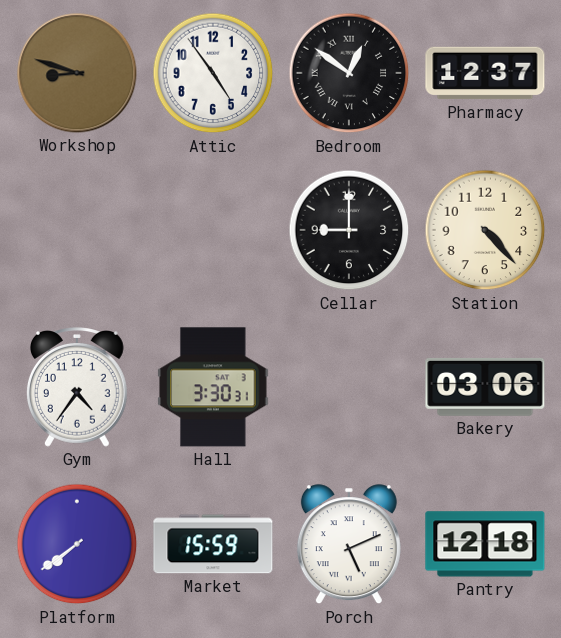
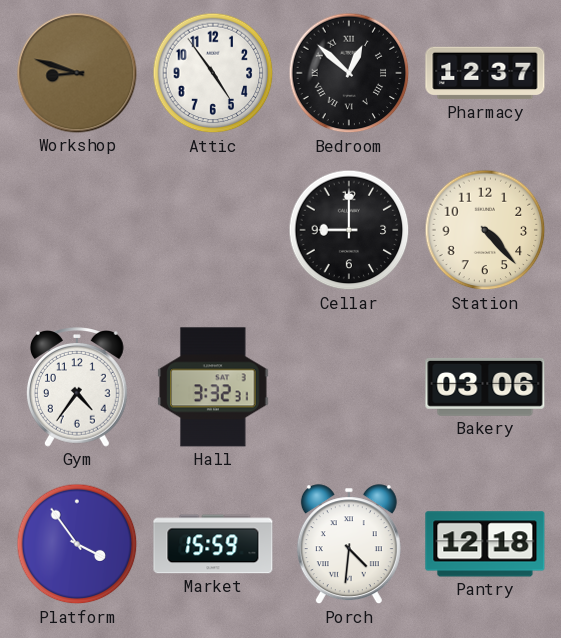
Bedroom: 12:51 -> 12:52 (349, 73)
Hall: 3:30 -> 3:32 (213, 387)
Platform: 7:39 -> 3:54 (77, 544)
Porch: 5:11 -> 4:31 (349, 545)
